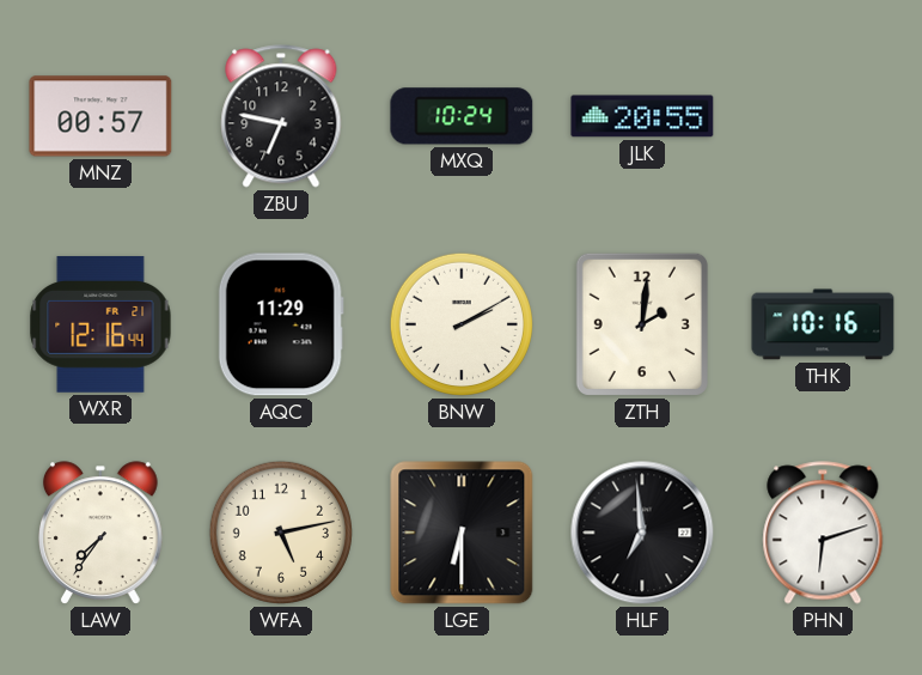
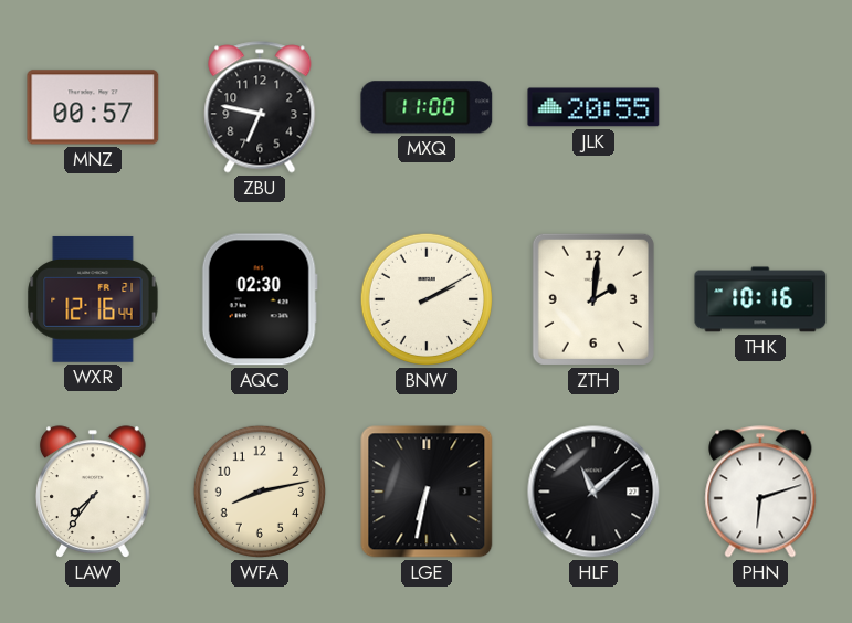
MXQ: 10:24 -> 11:00 (427, 107)
AQC: 11:29 -> 02:30 (260, 299)
WFA: 5:13 -> 8:13 (260, 492)
LGE: 6:30 -> 6:32 (427, 492)
HLF: 6:59 -> 11:08 (593, 492)
